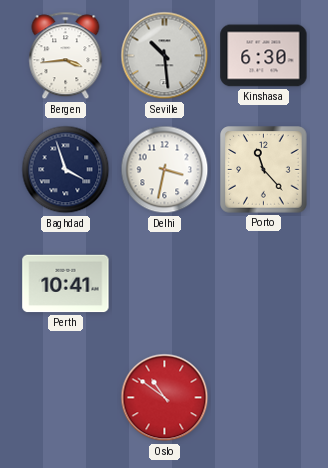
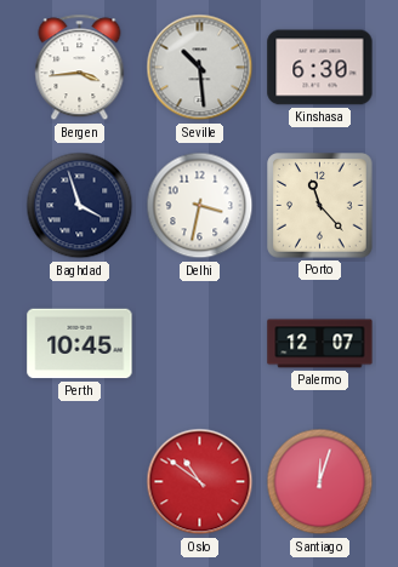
Perth: 10:41 -> 10:45 (80, 344)
Palermo: none -> 12:07 (320, 344)
Santiago: none -> 12:03 (320, 482)
